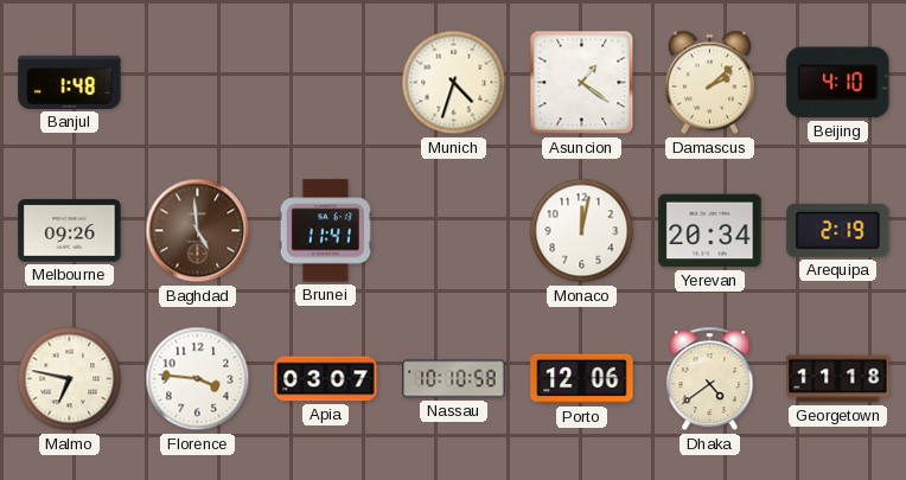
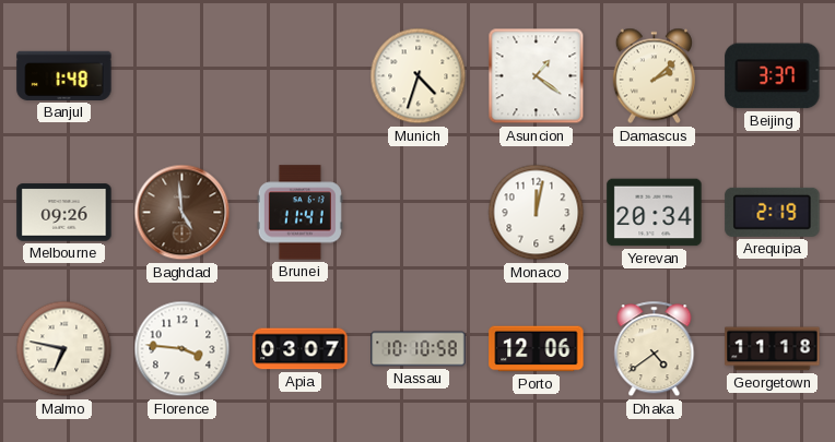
Beijing: 4:10 -> 3:37 (773, 76)
